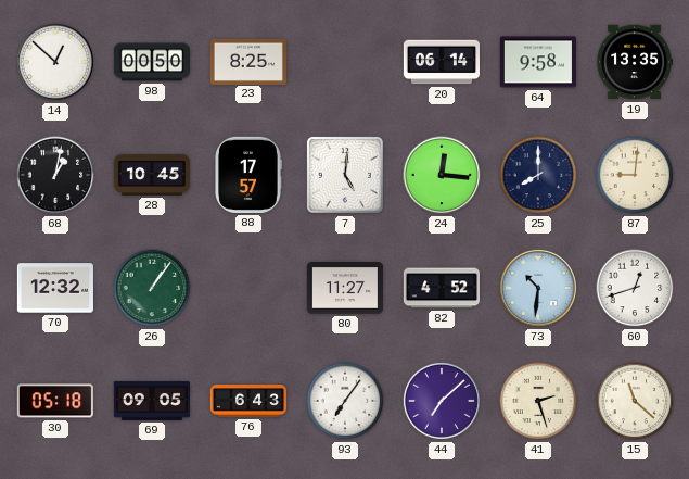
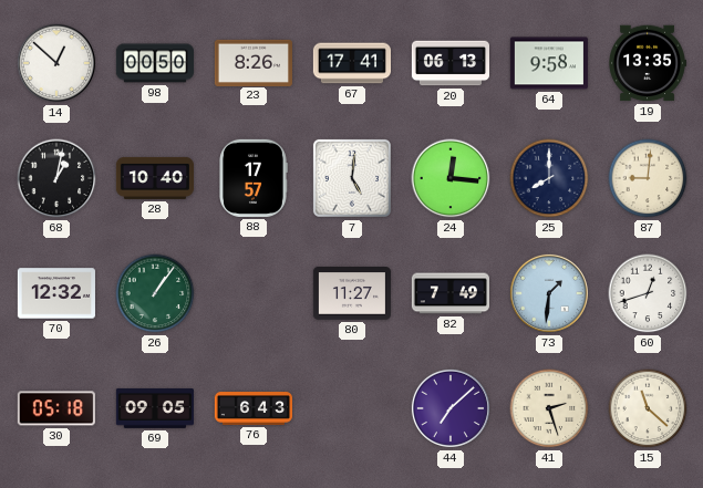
23: 8:25 -> 8:26 (254, 62)
67: none -> 17:41 (351, 63)
20: 06:14 -> 06:13 (449, 63)
28: 10:45 -> 10:40 (155, 178)
82: 4:52 -> 7:49 (451, 293)
73: 10:31 -> 1:31 (549, 293)
93: 7:06 -> none (345, 401)
